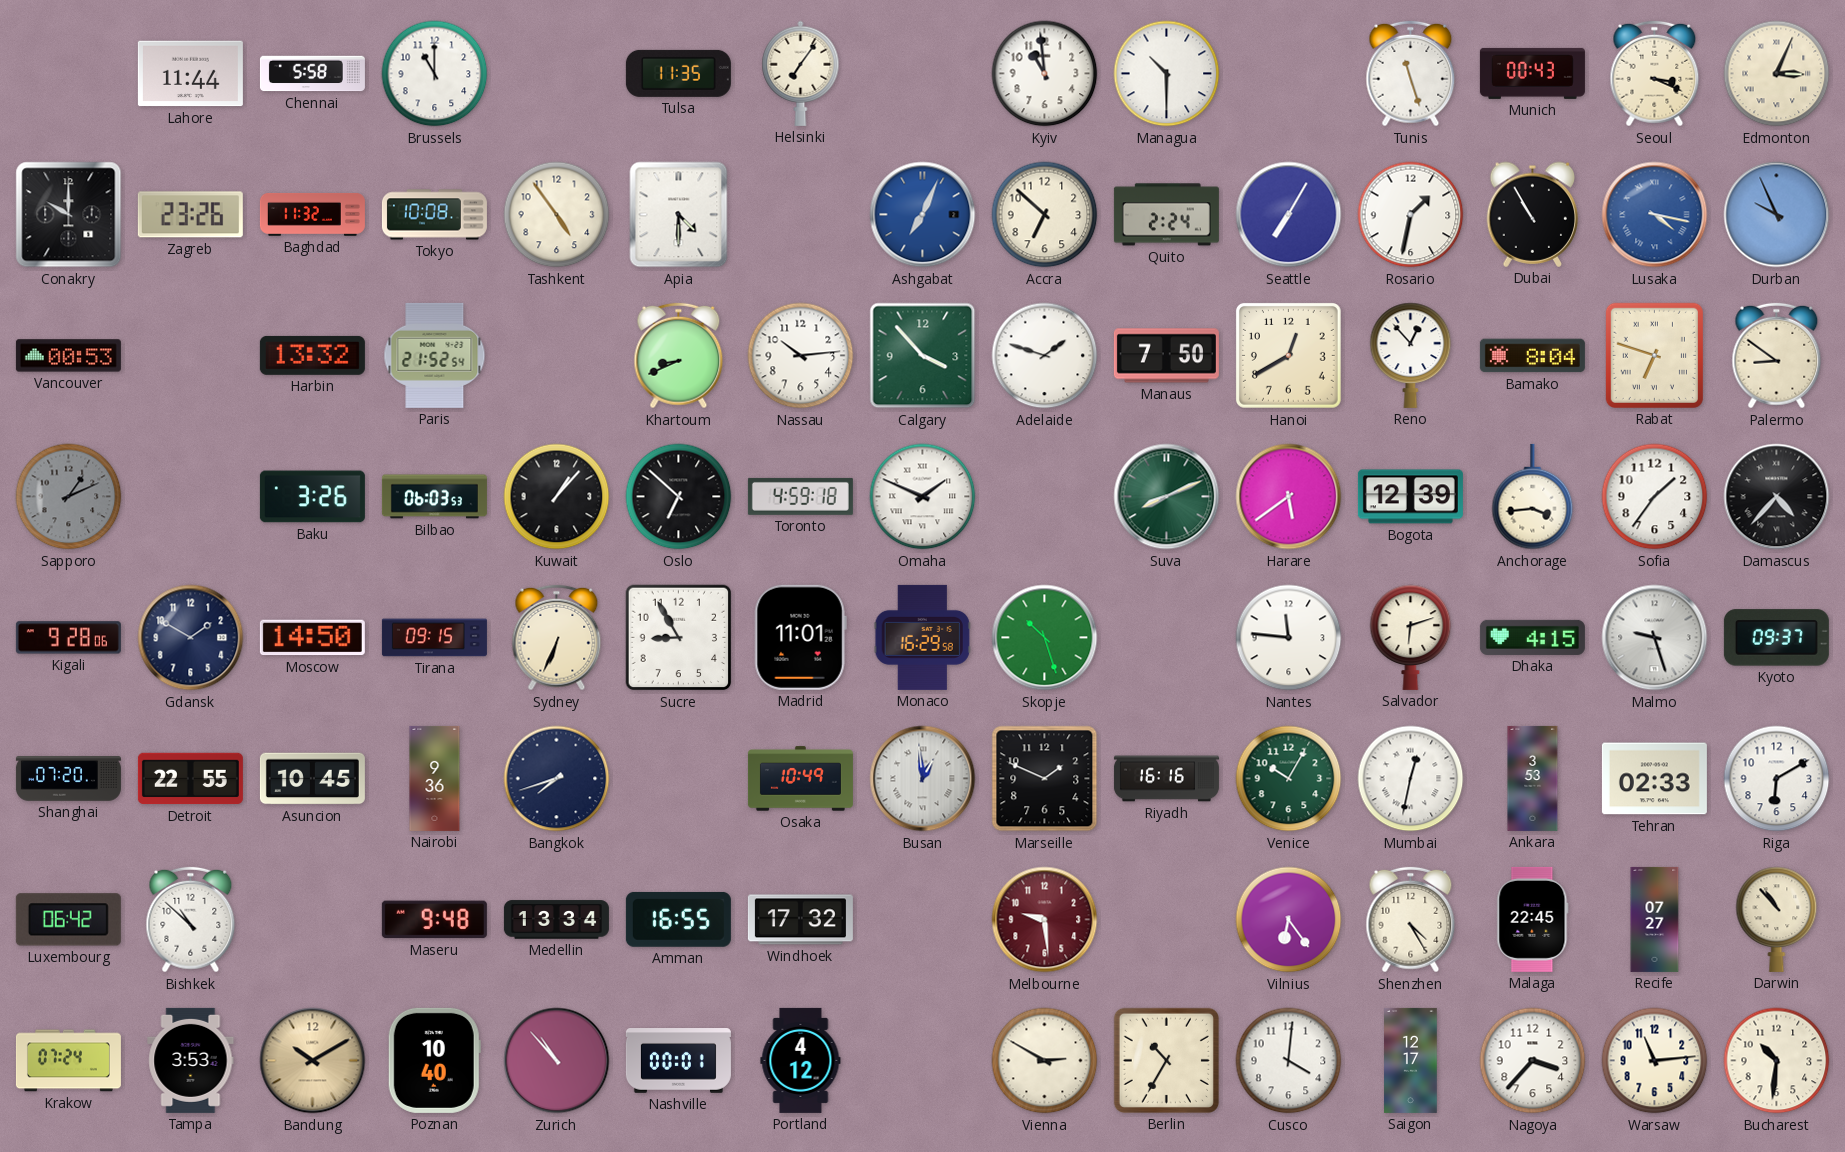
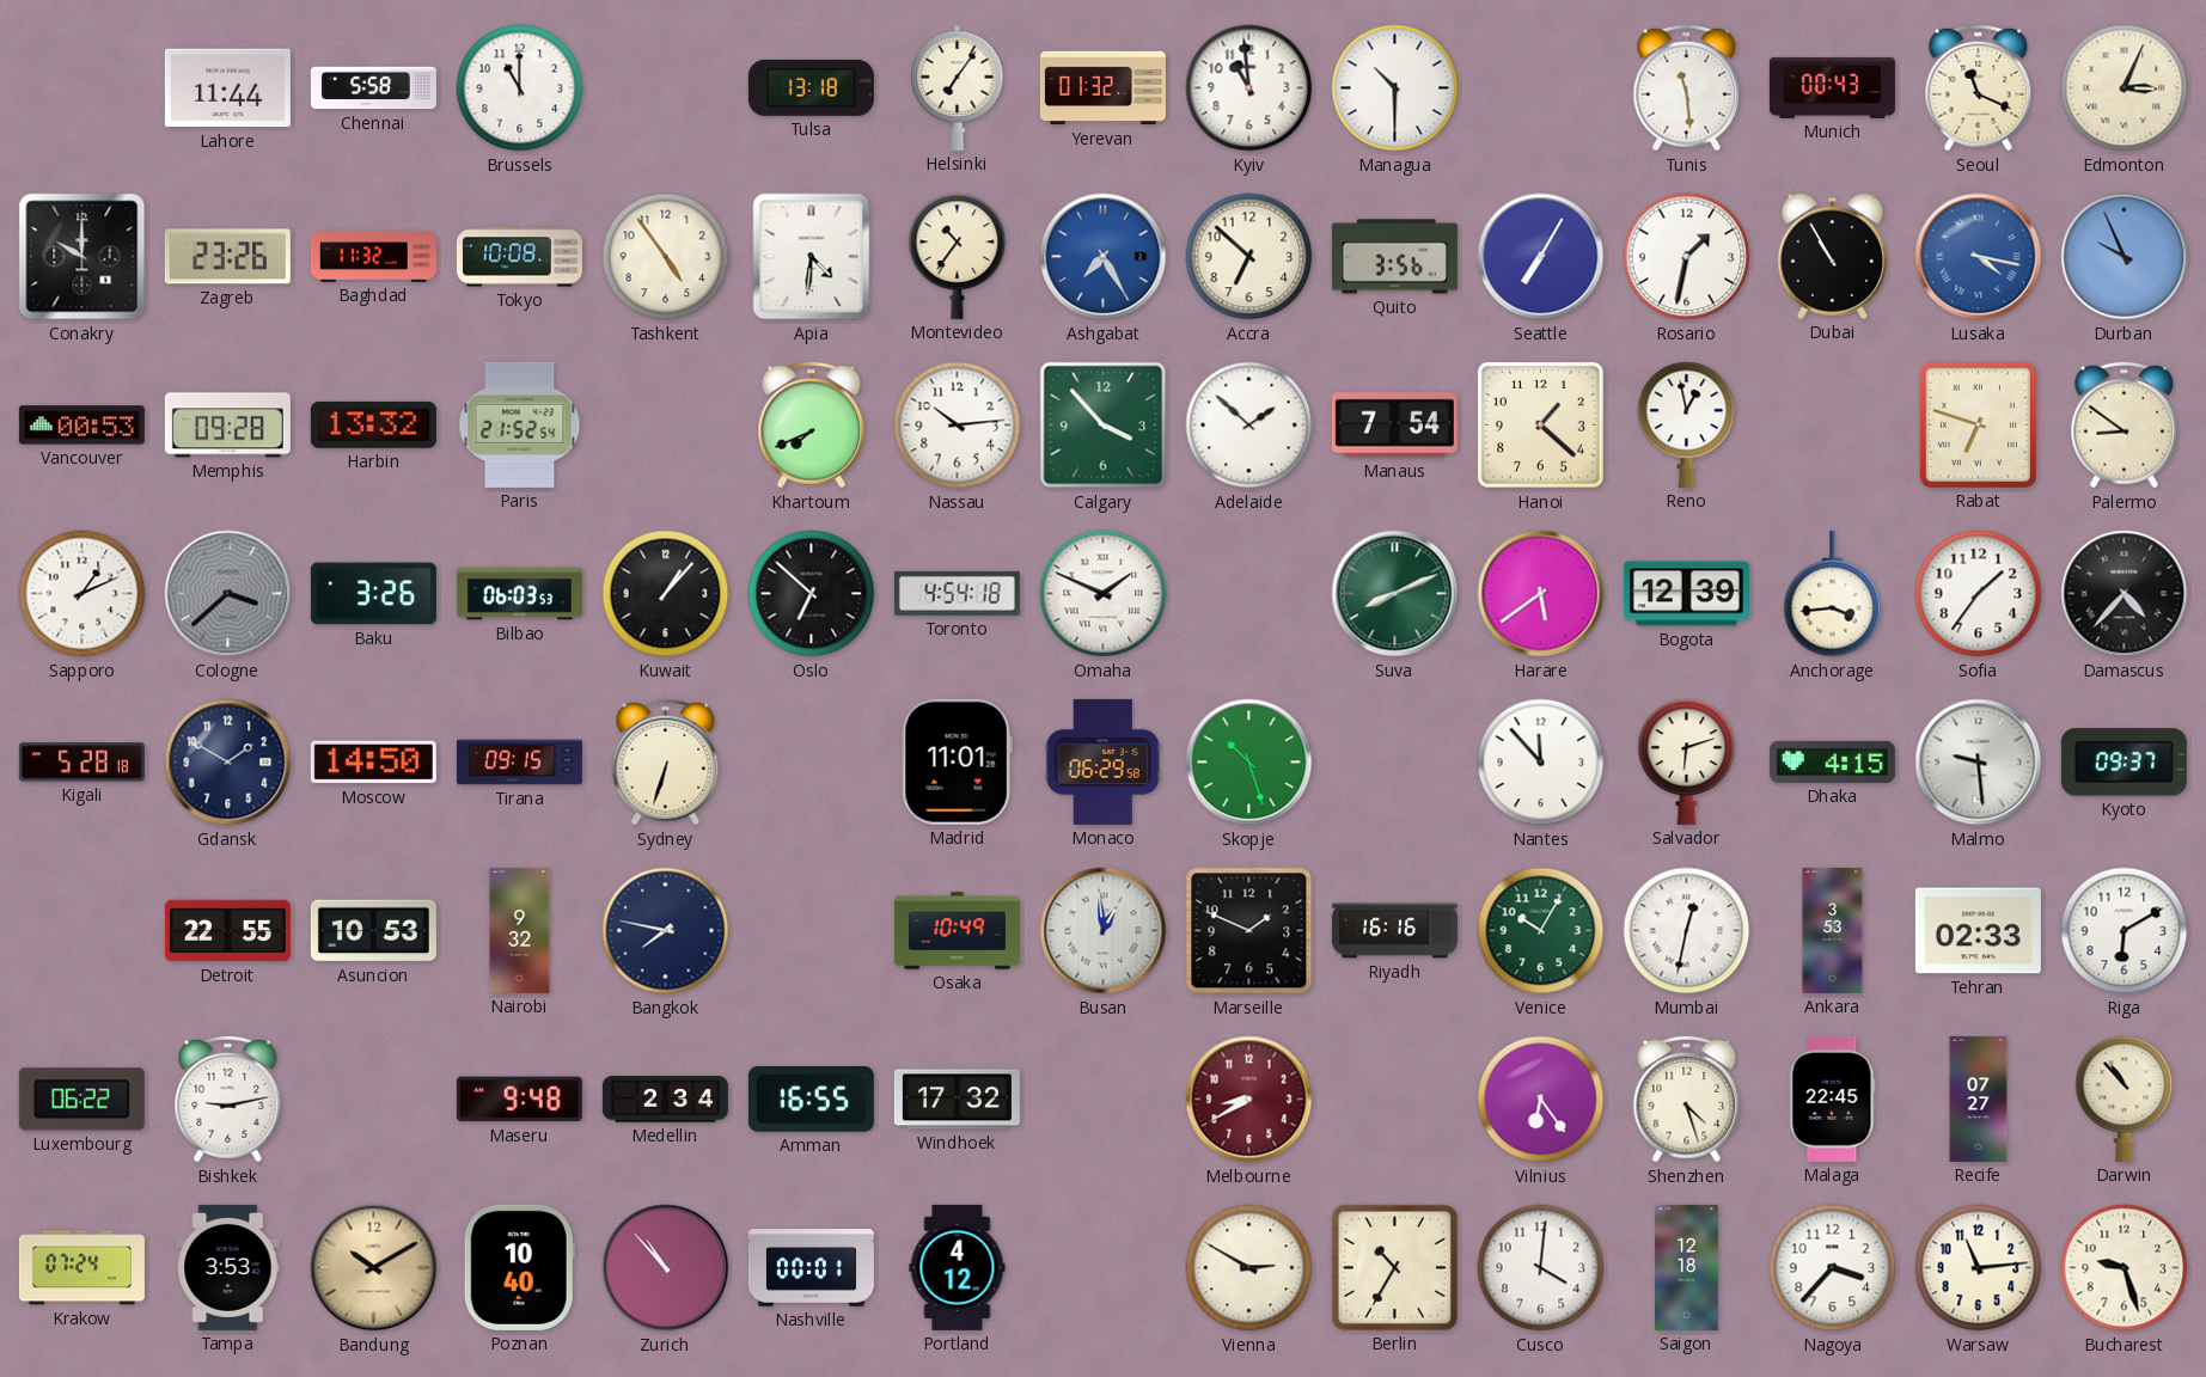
Tulsa: 11:35 -> 13:18 (811, 87)
Yerevan: none -> 01:32 (1102, 88)
Tunis: 11:27 -> 11:29 (1687, 88)
Seoul: 3:19 -> 11:19 (1979, 88)
Apia: 4:30 -> 4:31 (812, 257)
Montevideo: none -> 10:36 (958, 256)
Ashgabat: 7:04 -> 7:25 (1104, 257)
Quito: 2:24 -> 3:56 (1394, 257)
Memphis: none -> 09:28 (227, 426)
Khartoum: 8:41 -> 7:41 (812, 426)
Adelaide: 1:48 -> 1:52 (1249, 426)
Manaus: 7:50 -> 7:54 (1394, 426)
Hanoi: 12:40 -> 1:22 (1540, 424)
Reno: 12:53 -> 12:58 (1687, 424)
Bamako: 8:04 -> none (1532, 356)
Sapporo dial: grey -> white (83, 594)
Cologne: none -> 3:38 (228, 594)
Toronto: 4:59 -> 4:54 (957, 593)
Kigali: 9:28 -> 5:28 (81, 763)
Sydney: 6:34 -> 6:33 (666, 763)
Sucre: 8:55 -> none (679, 638)
Monaco: 16:29 -> 06:29 (1102, 761)
Nantes: 11:46 -> 11:53 (1541, 763)
Malmo: 9:27 -> 9:29 (1979, 763)
Shanghai: 07:20 -> none (68, 779)
Asuncion: 10:45 -> 10:53 (373, 931)
Nairobi: 9:36 -> 9:32 (520, 930)
Bangkok: 7:42 -> 7:47 (666, 931)
Luxembourg: 06:42 -> 06:22 (81, 1100)
Bishkek: 10:52 -> 9:13 (228, 1100)
Medellin: 13:34 -> 2:34 (665, 1100)
Melbourne: 9:29 -> 8:40 (1249, 1100)
Shenzhen: 4:25 -> 4:27 (1687, 1100)
Saigon: 12:17 -> 12:18 (1687, 1267)
Bucharest: 10:31 -> 9:27 (2125, 1268)
